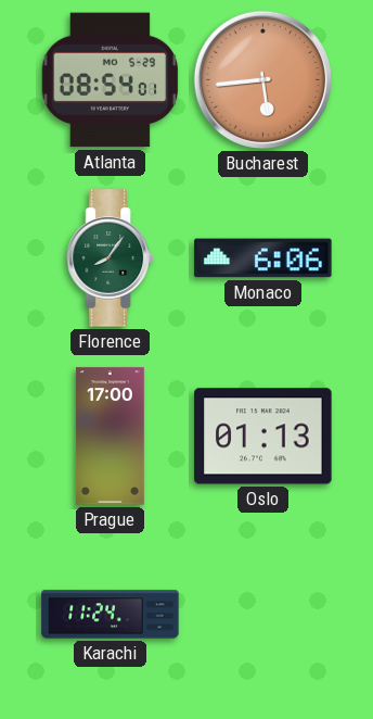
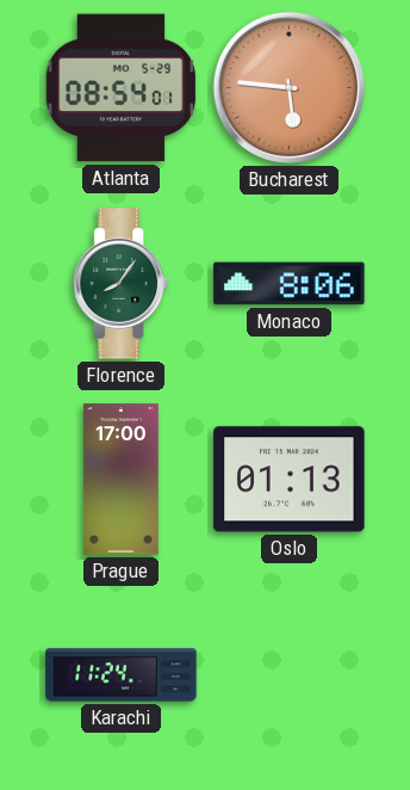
Bucharest: 5:44 -> 5:46 (288, 87)
Monaco: 6:06 -> 8:06 (290, 284)
